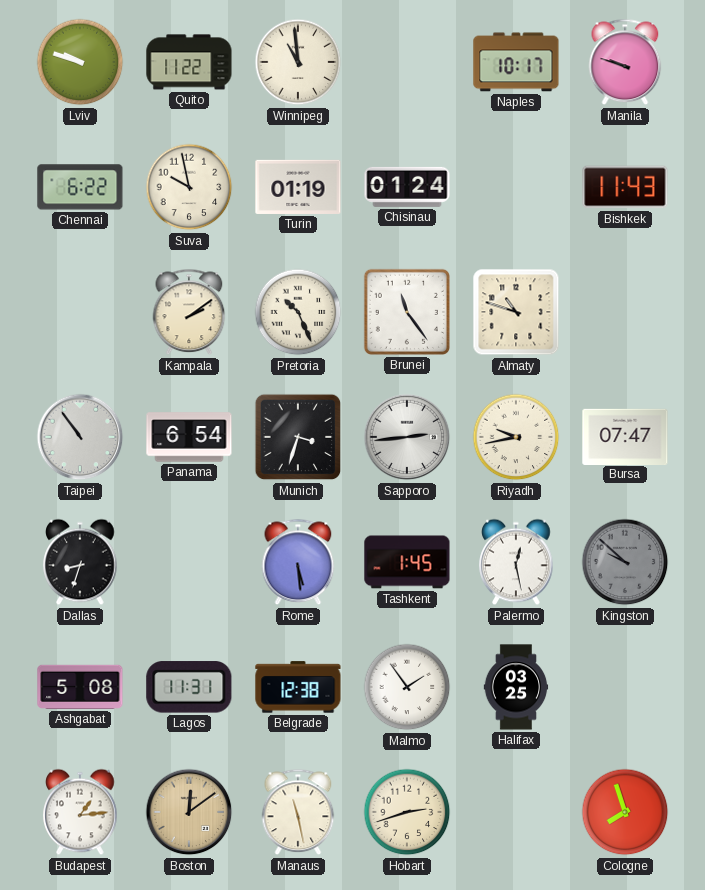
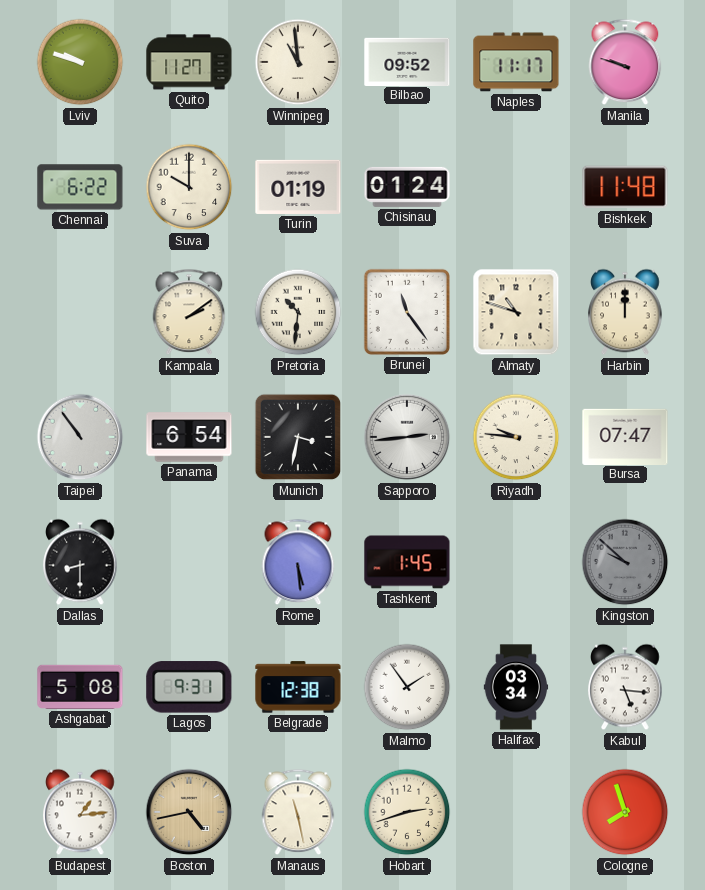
Quito: 11:22 -> 11:27 (189, 62)
Bilbao: none -> 09:52 (407, 61)
Naples: 10:17 -> 11:17 (516, 62)
Suva: 9:58 -> 10:00 (189, 187)
Bishkek: 11:43 -> 11:48 (625, 187)
Pretoria: 10:26 -> 10:31 (298, 312)
Harbin: none -> 12:00 (625, 312)
Munich: 3:33 -> 3:32 (298, 437)
Riyadh: 9:43 -> 9:46 (516, 437)
Dallas: 8:33 -> 8:30 (80, 562)
Palermo: 12:28 -> none (516, 562)
Lagos: 11:31 -> 9:31 (189, 687)
Halifax: 03:25 -> 03:34 (516, 687)
Kabul: none -> 5:16 (625, 687)
Boston: 12:09 -> 4:43 (189, 812)
